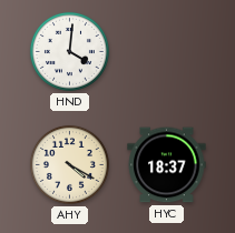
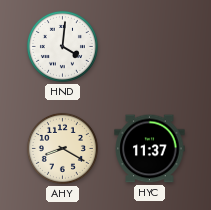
AHY: 4:20 -> 8:20 (62, 148)
HYC: 18:37 -> 11:37 (150, 149)
